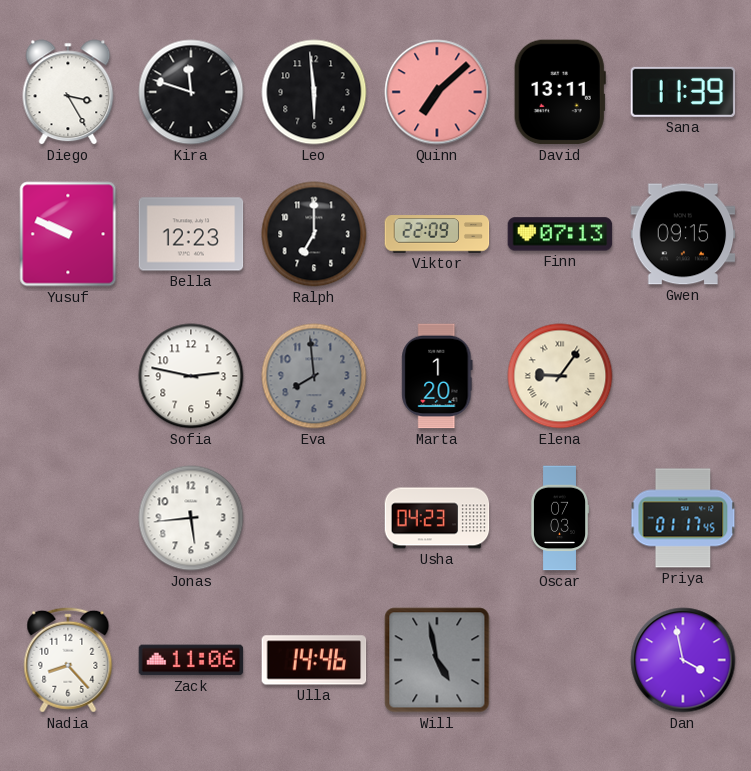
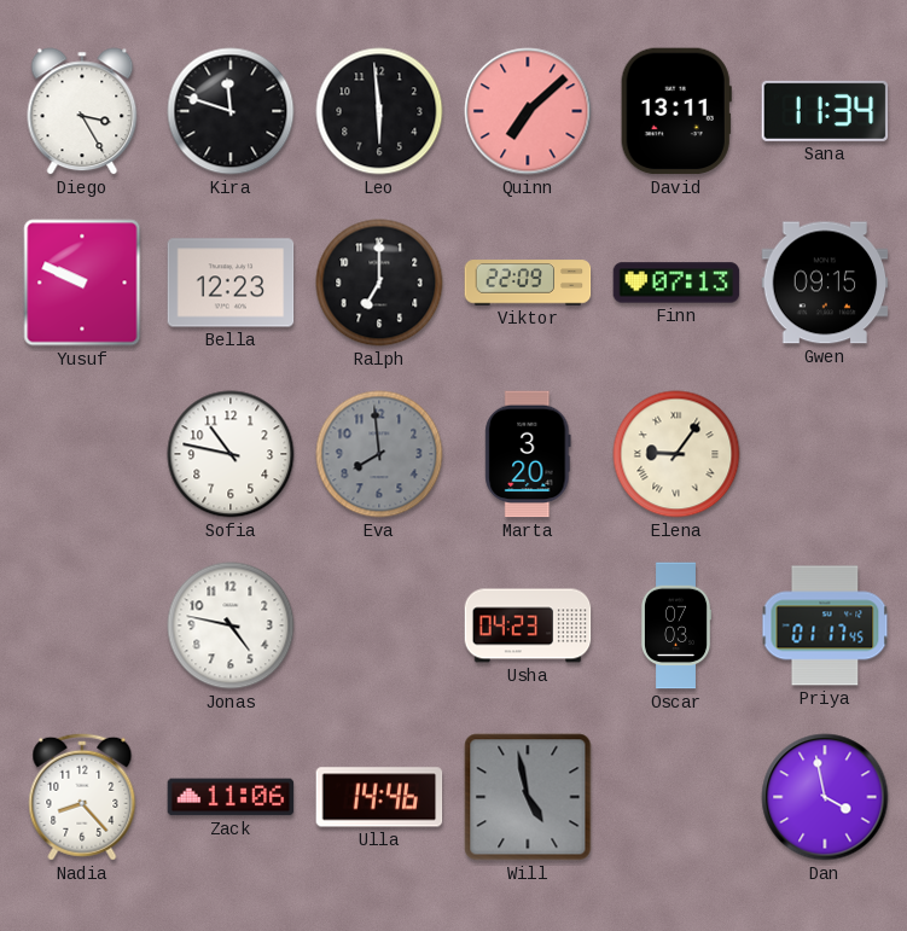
Sana: 11:39 -> 11:34 (825, 111)
Sofia: 2:47 -> 10:47 (231, 454)
Marta: 1:20 -> 3:20 (528, 454)
Jonas: 5:44 -> 4:47 (231, 625)
